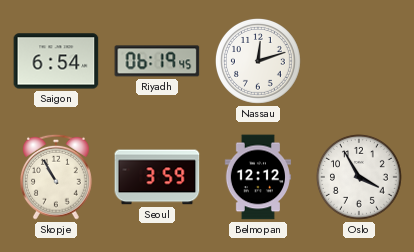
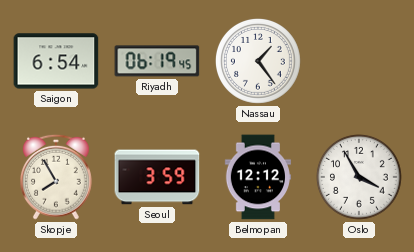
Nassau: 12:12 -> 1:24 (259, 62)
Skopje: 10:55 -> 7:55 (57, 177)
